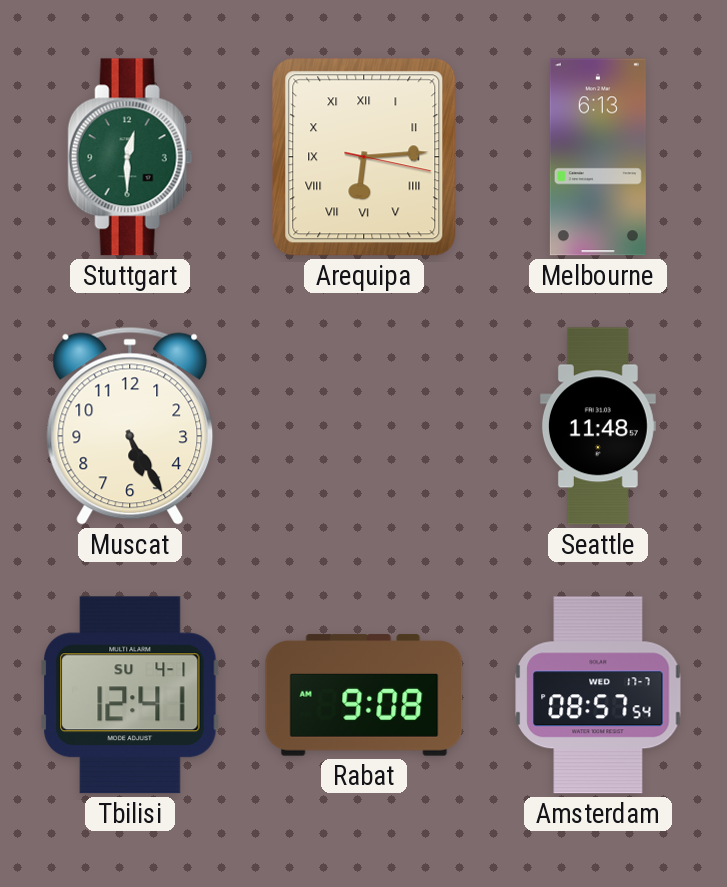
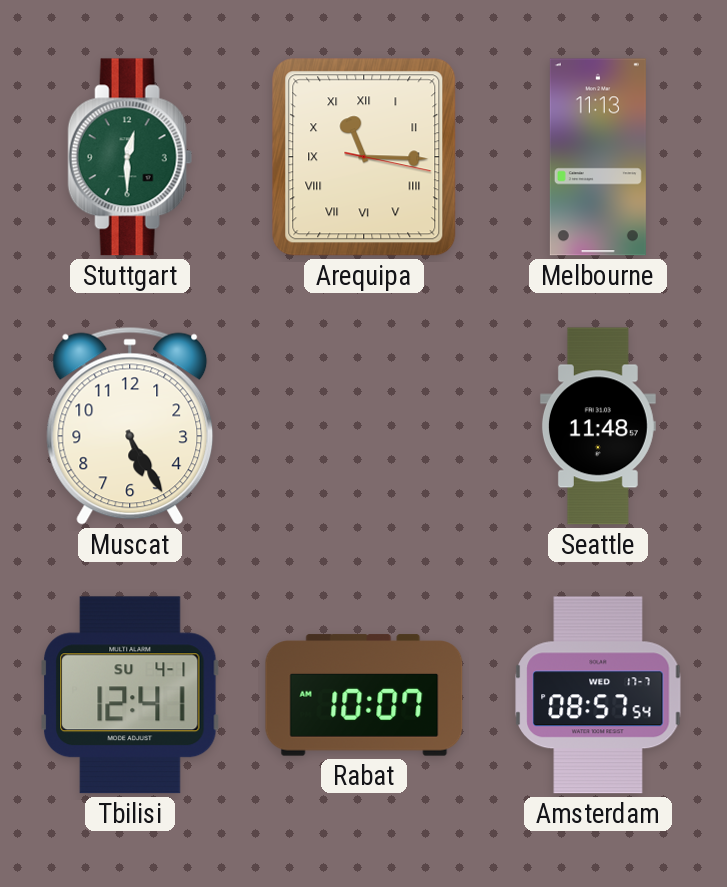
Arequipa: 6:14 -> 11:15 (364, 157)
Melbourne: 6:13 -> 11:13 (598, 157)
Rabat: 9:08 -> 10:07 (364, 695)
